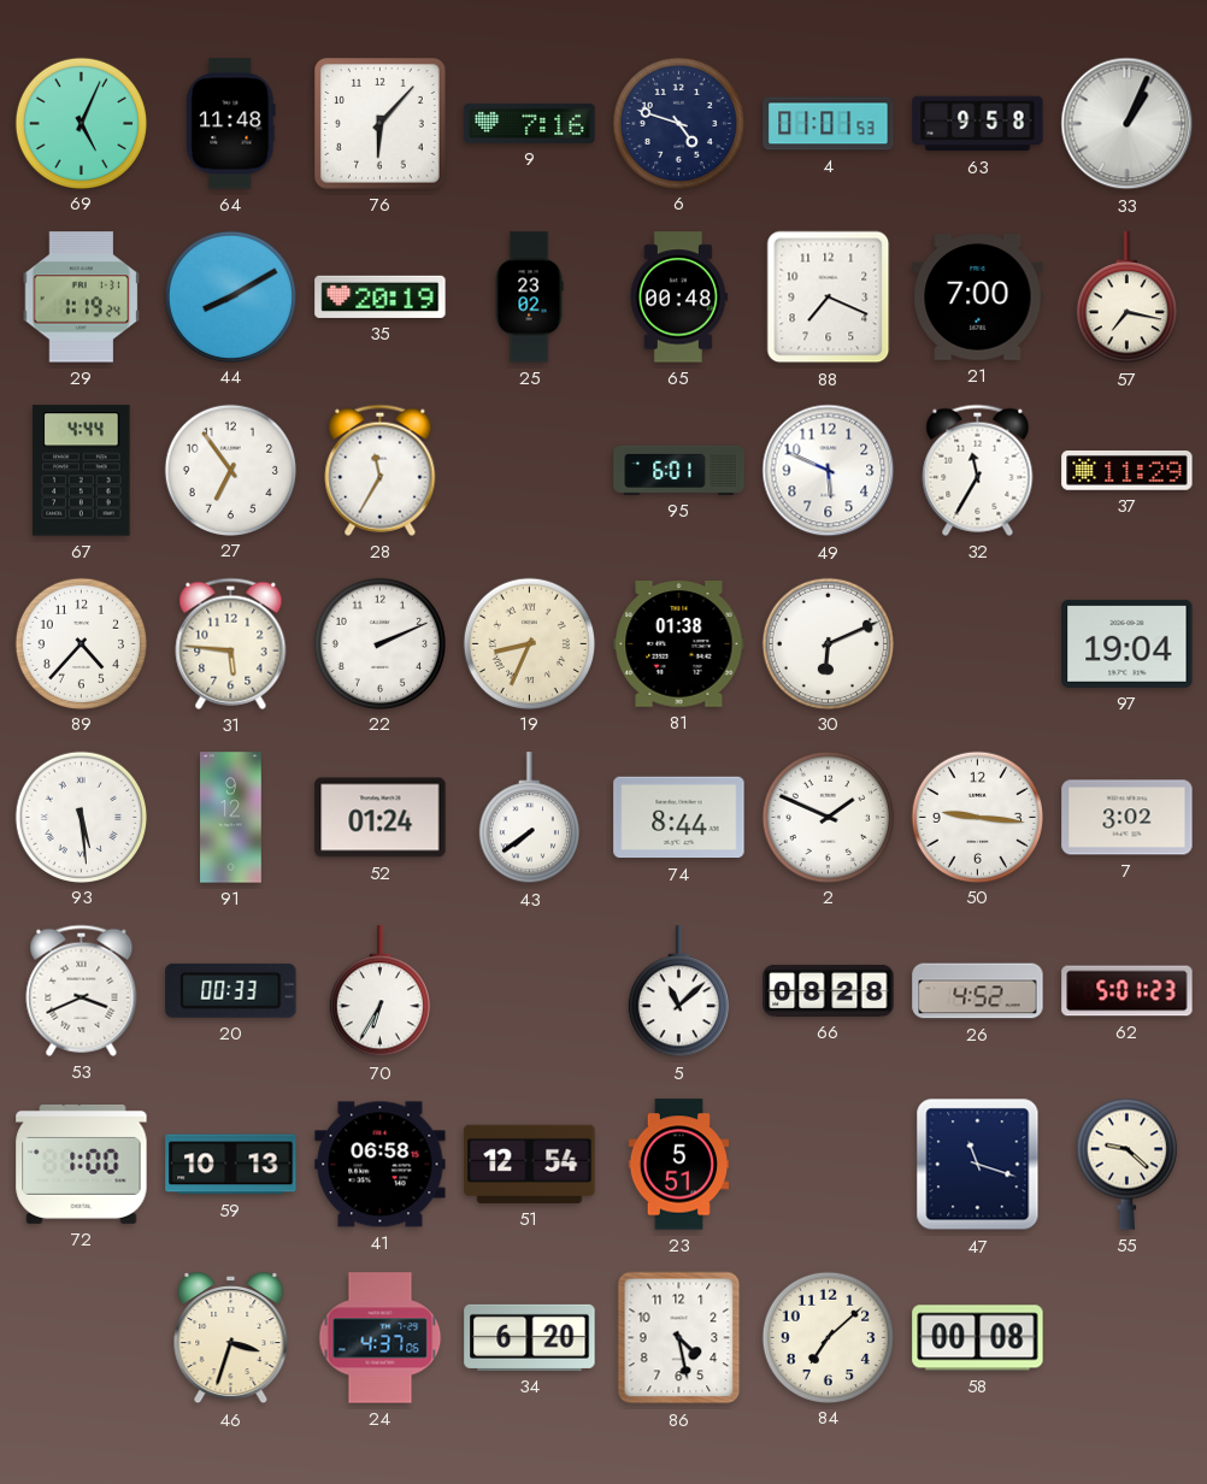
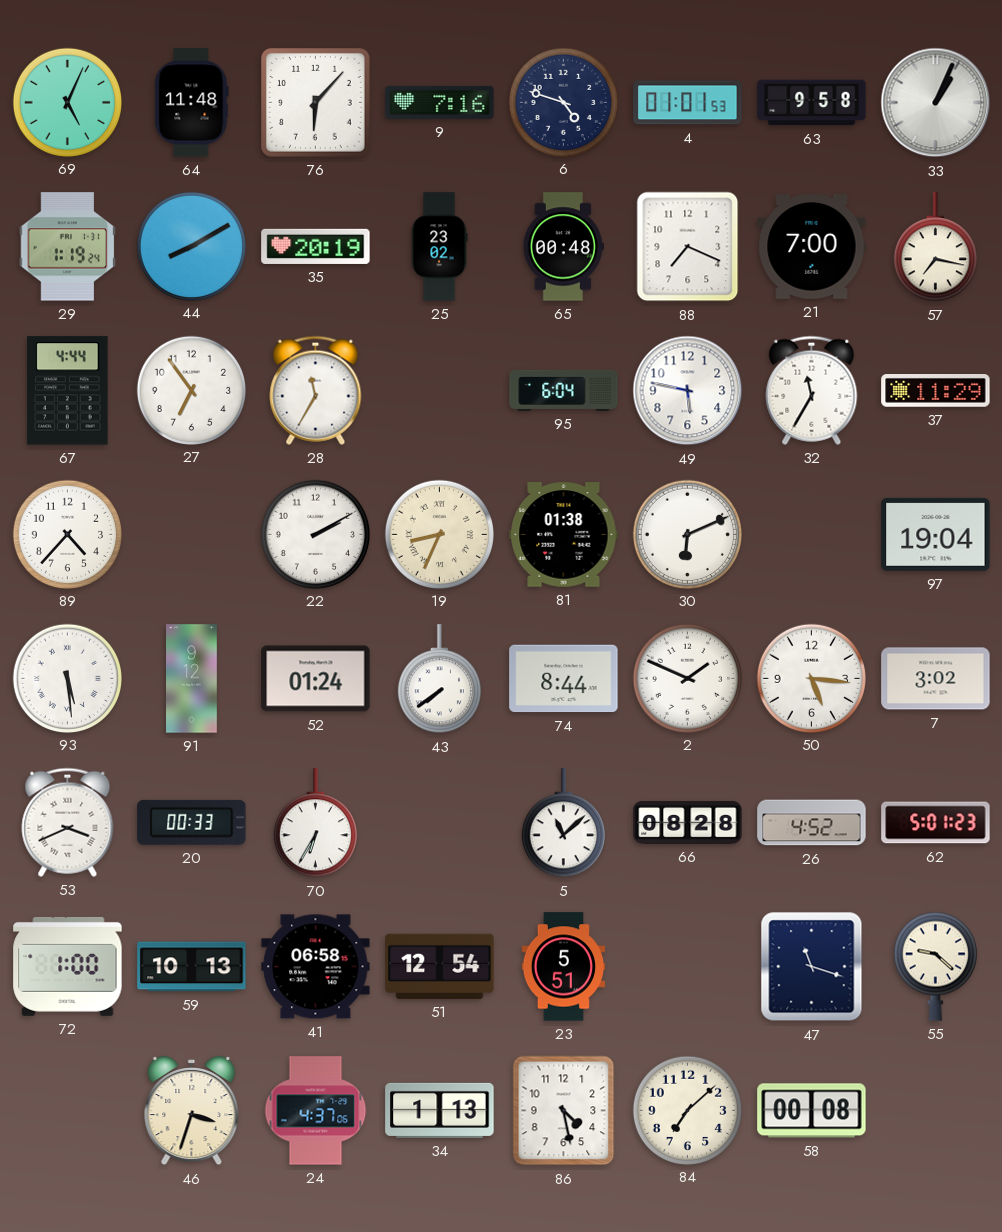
95: 6:01 -> 6:04 (564, 390)
49: 5:49 -> 5:47 (688, 391)
31: 5:46 -> none (231, 643)
22: 2:11 -> 2:10 (315, 534)
50: 9:16 -> 5:16 (811, 678)
34: 6:20 -> 1:13 (440, 1110)
